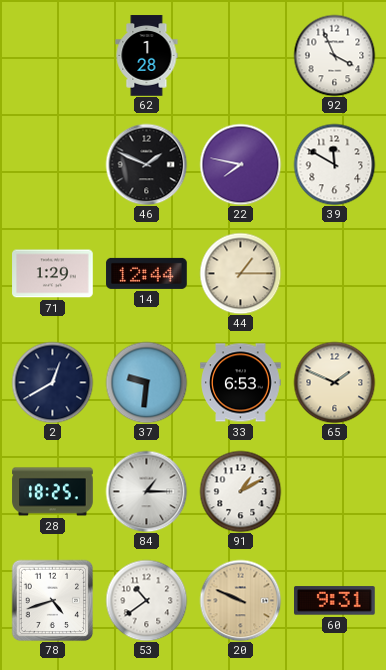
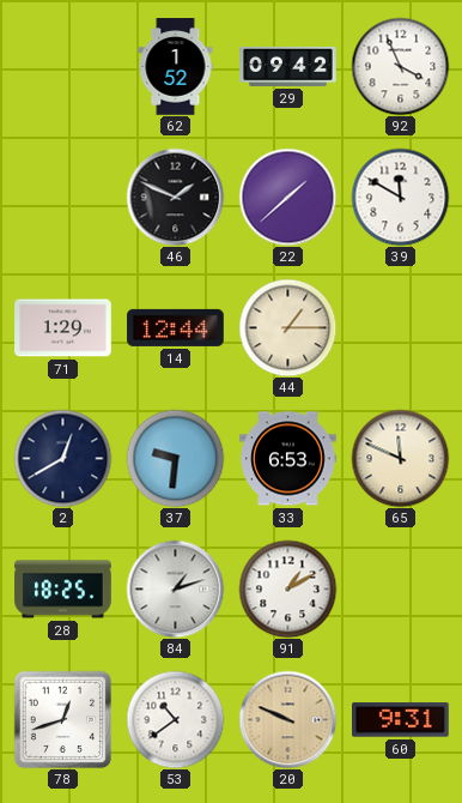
62: 1:28 -> 1:52 (176, 67)
29: none -> 09:42 (288, 66)
22: 7:47 -> 1:38 (287, 197)
65: 1:49 -> 11:49 (400, 458)
84: 1:15 -> 1:12 (175, 588)
78: 4:42 -> 12:42 (62, 719)
